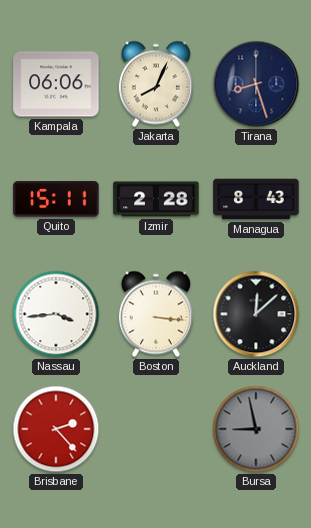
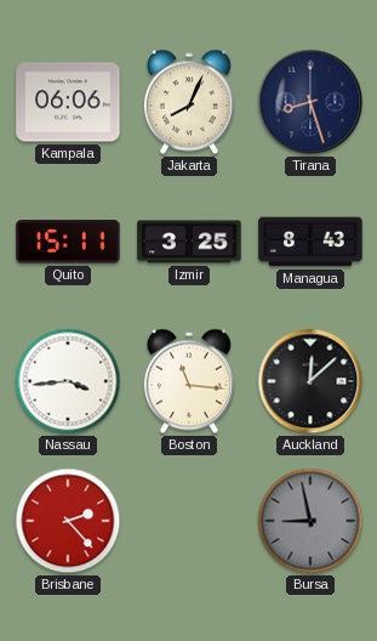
Izmir: 2:28 -> 3:25 (189, 242)
Boston: 3:16 -> 11:16 (189, 381)
